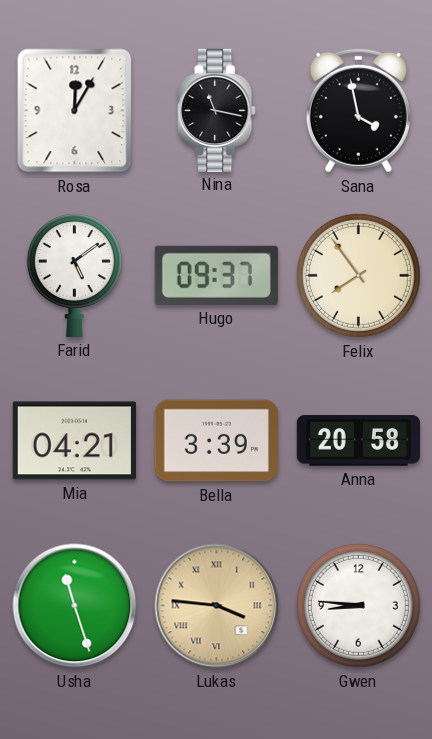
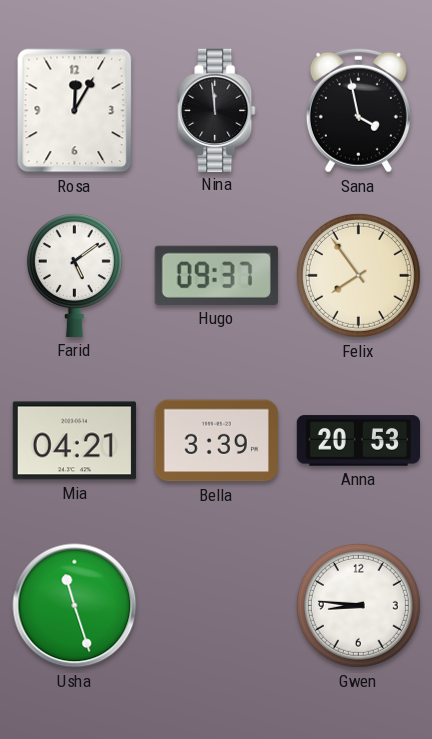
Nina: 11:17 -> 11:59 (217, 110)
Anna: 20:58 -> 20:53 (358, 441)
Lukas: 3:46 -> none (217, 606)
